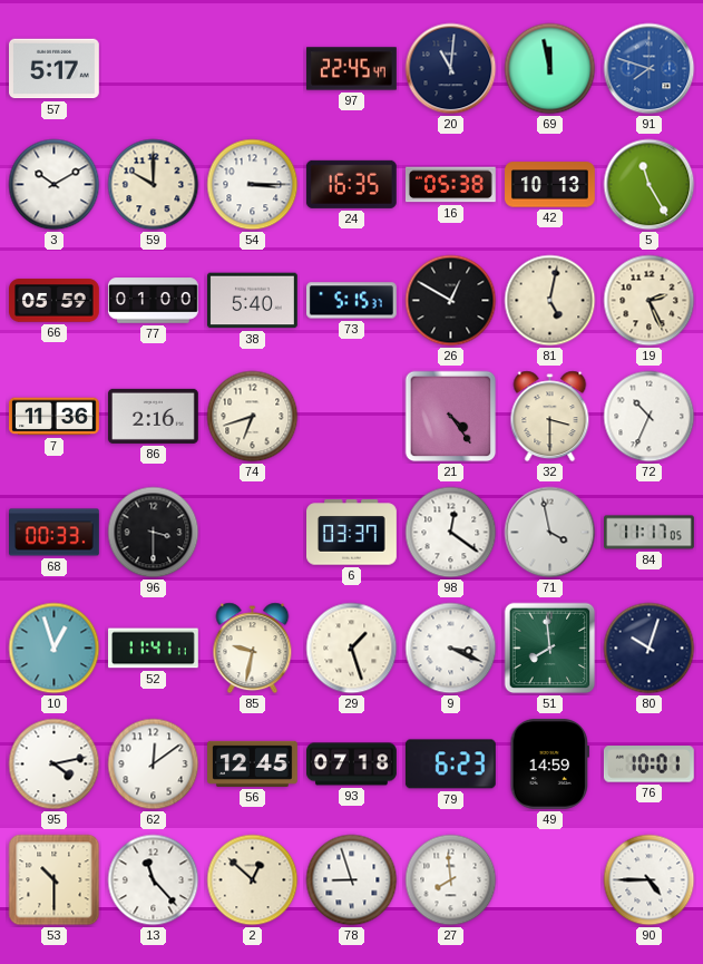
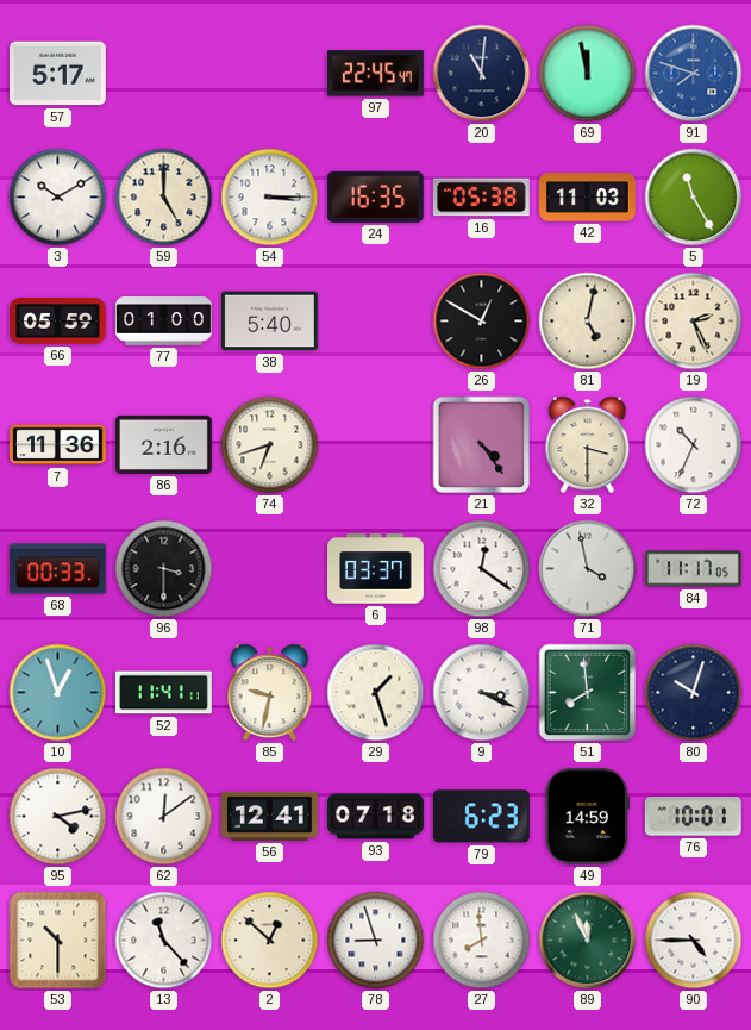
59: 10:00 -> 5:00 (164, 198)
42: 10:13 -> 11:03 (588, 198)
73: 5:15 -> none (352, 301)
56: 12:45 -> 12:41 (270, 816)
89: none -> 11:56 (588, 941)
